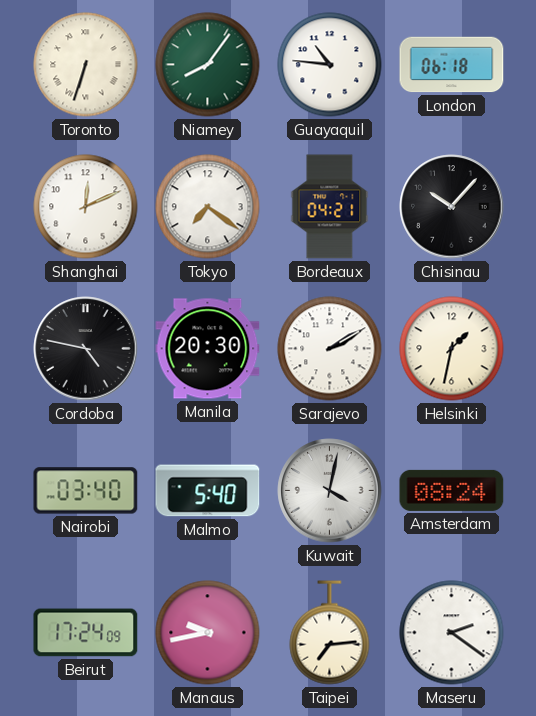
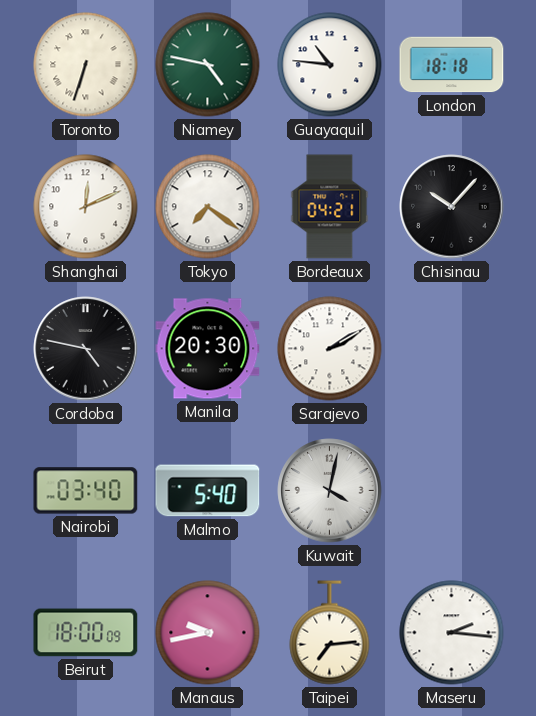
Niamey: 8:06 -> 4:47 (208, 65)
London: 06:18 -> 18:18 (452, 65)
Helsinki: 1:32 -> none (452, 349)
Amsterdam: 08:24 -> none (452, 490)
Beirut: 17:24 -> 18:00 (86, 633)
Maseru: 2:21 -> 2:16 (452, 633)
